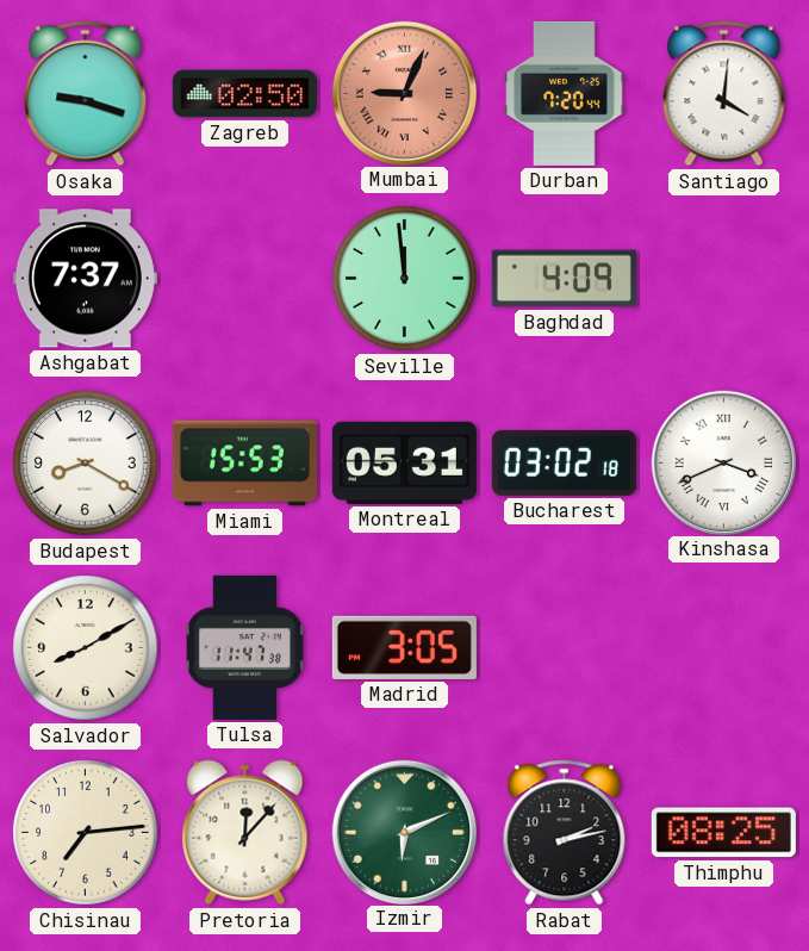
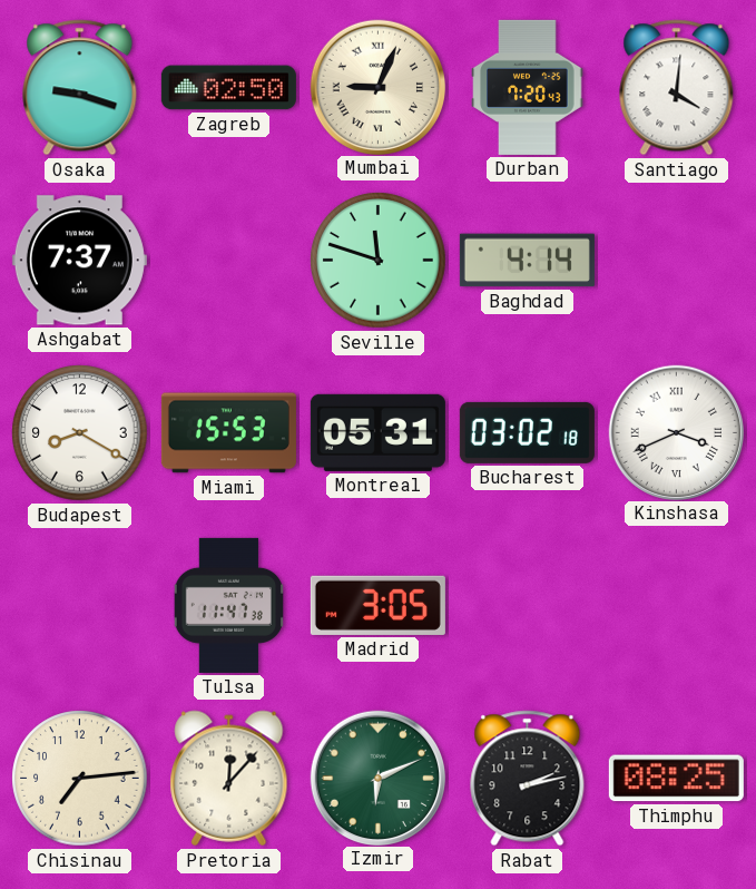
Mumbai dial: salmon -> cream (377, 87)
Durban: 7:20:44 -> 7:20:43 (528, 87)
Seville: 11:59 -> 11:48 (379, 261)
Baghdad: 4:09 -> 4:14 (527, 261)
Salvador: 8:10 -> none (86, 648)
